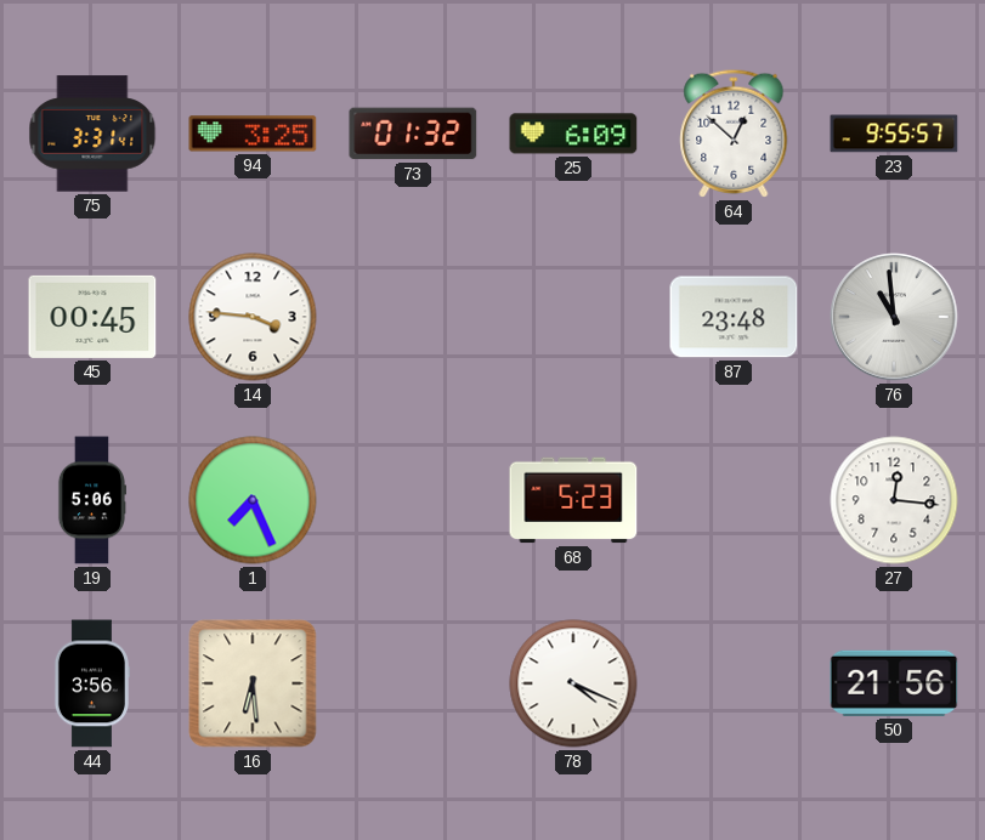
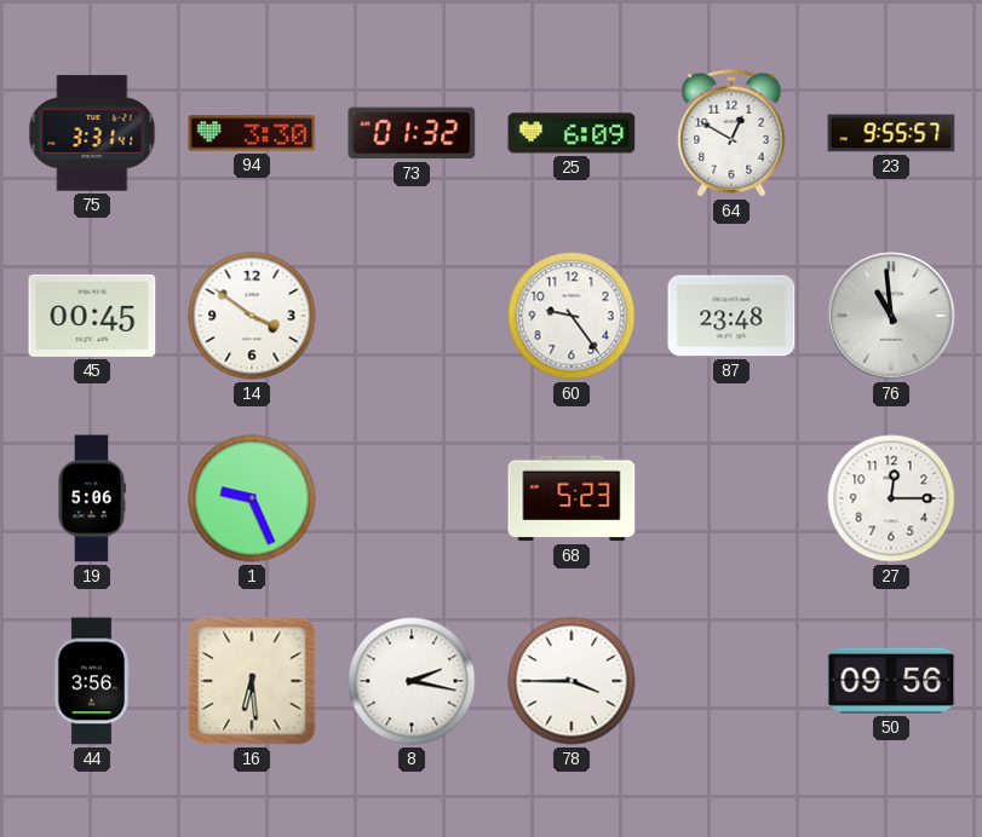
94: 3:25 -> 3:30 (252, 133)
64: 12:52 -> 12:50 (731, 133)
14: 3:46 -> 3:51 (252, 316)
60: none -> 9:24 (572, 316)
1: 7:26 -> 9:26 (252, 498)
27: 12:16 -> 12:15 (891, 498)
8: none -> 2:17 (412, 681)
78: 4:19 -> 3:45 (572, 681)
50: 21:56 -> 09:56 (891, 681)
